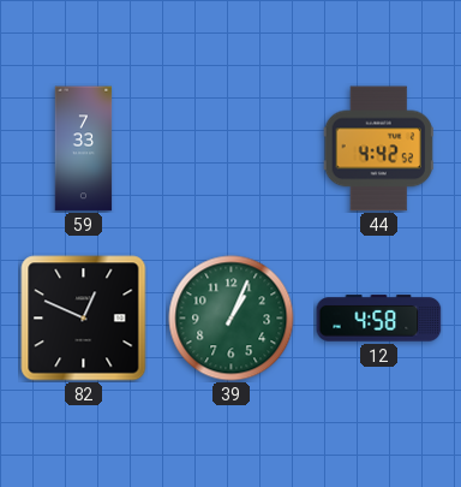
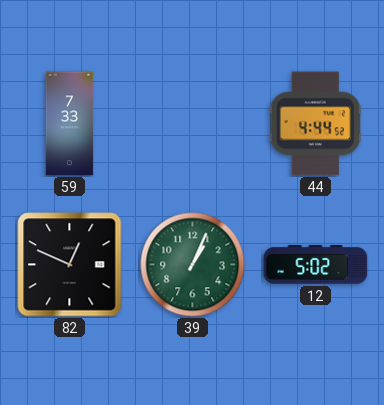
44: 4:42 -> 4:44 (315, 124)
12: 4:58 -> 5:02 (316, 265)
